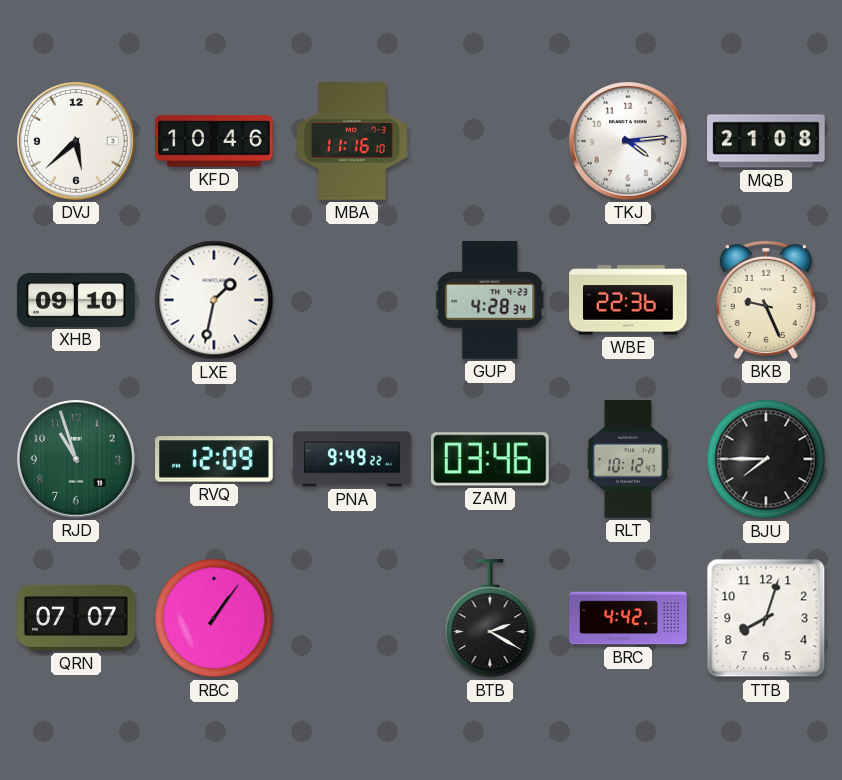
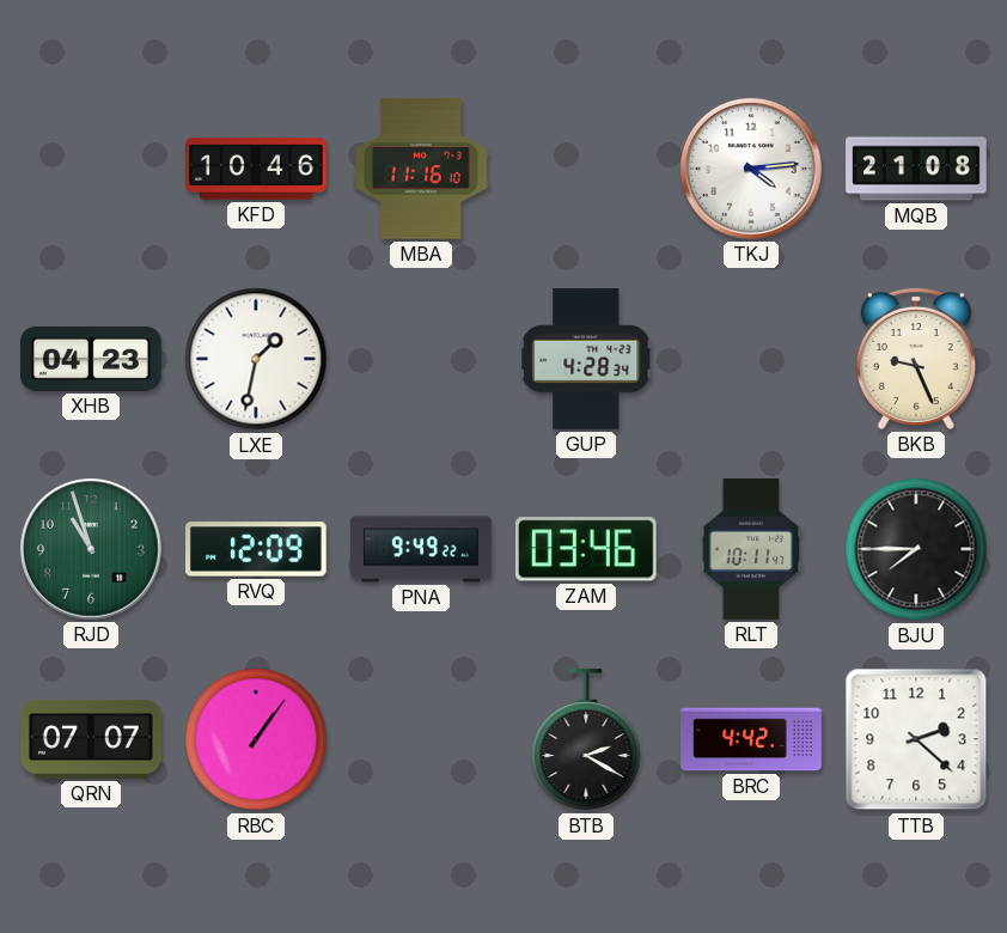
DVJ: 5:38 -> none (76, 142)
XHB: 09:10 -> 04:23 (91, 359)
WBE: 22:36 -> none (628, 300)
RLT: 10:12 -> 10:11 (751, 549)
TTB: 8:03 -> 2:22 (916, 739)
